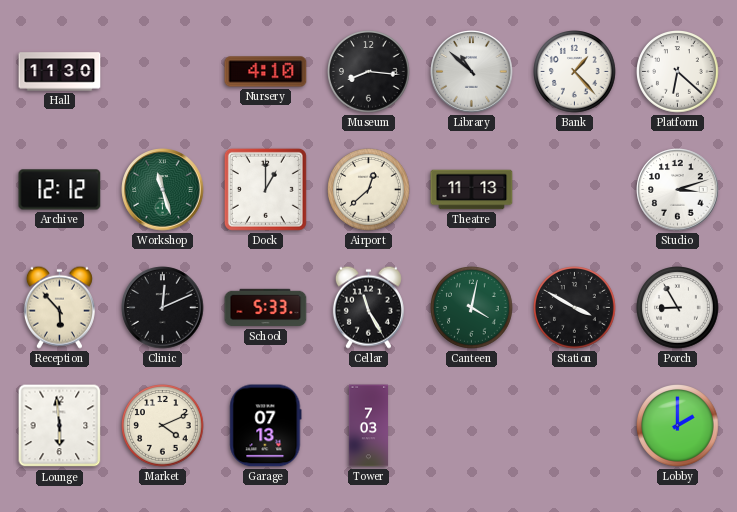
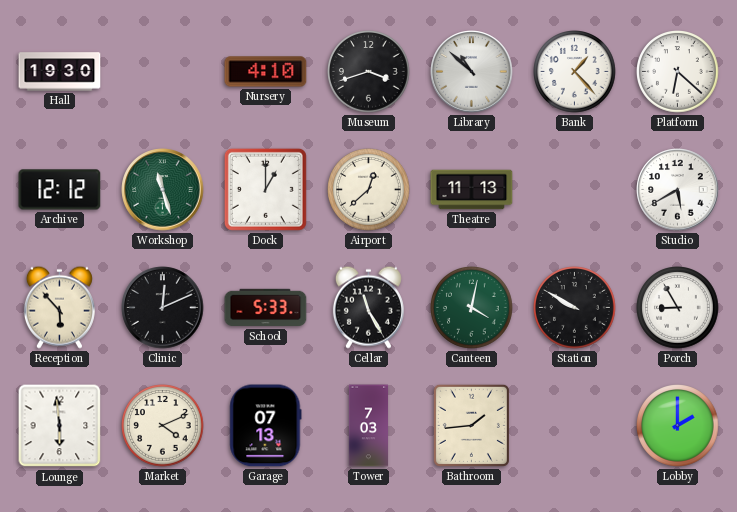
Hall: 11:30 -> 19:30 (60, 72)
Museum: 8:16 -> 3:42 (369, 72)
Studio: 3:12 -> 5:40 (678, 190)
Station: 3:50 -> 9:50 (575, 308)
Bathroom: none -> 1:44 (471, 425)
